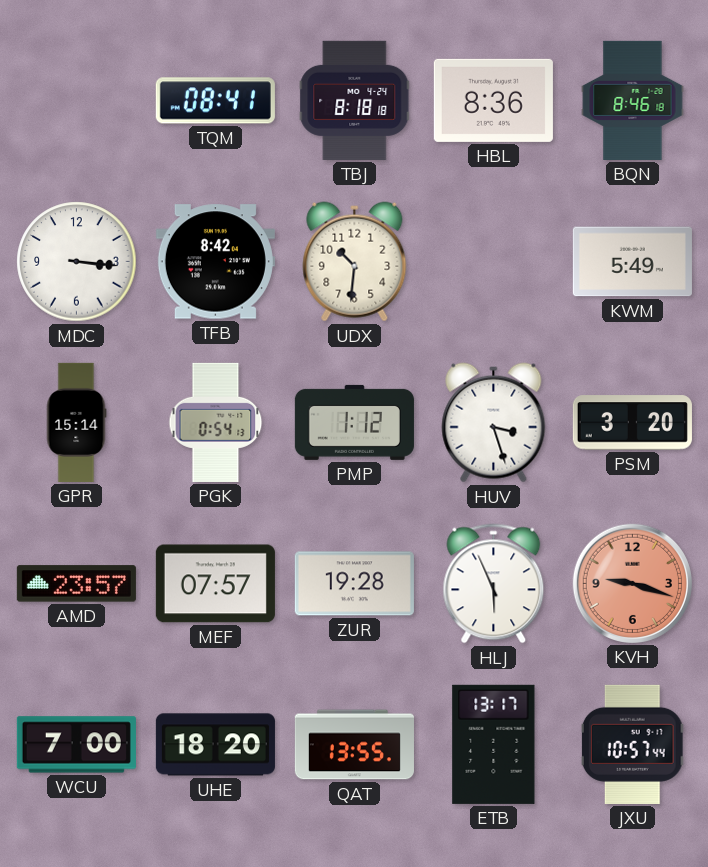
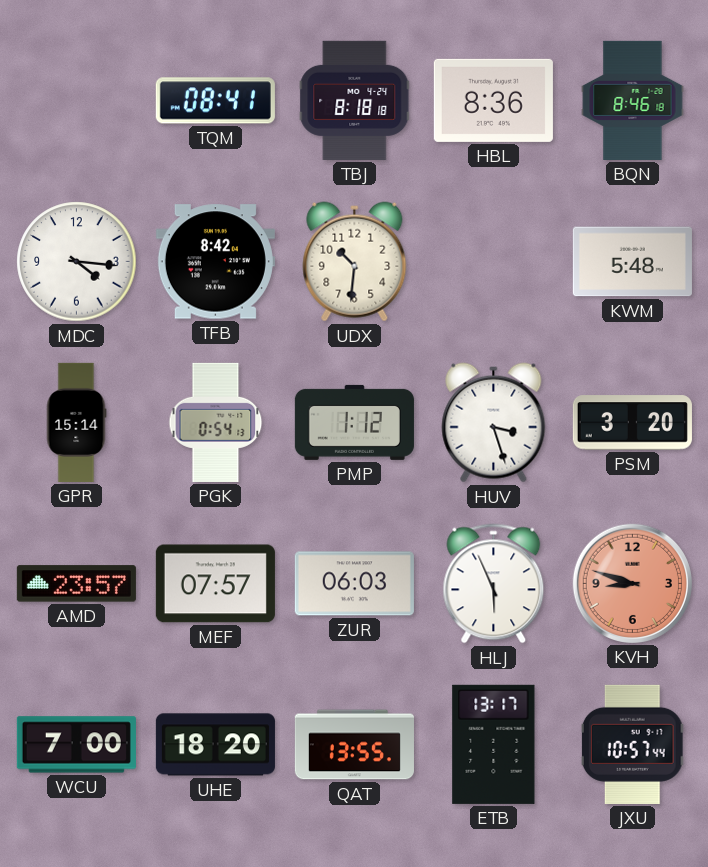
MDC: 3:16 -> 4:16 (77, 262)
KWM: 5:49 -> 5:48 (632, 262)
ZUR: 19:28 -> 06:03 (354, 584)
KVH: 9:18 -> 8:48 (632, 583)
